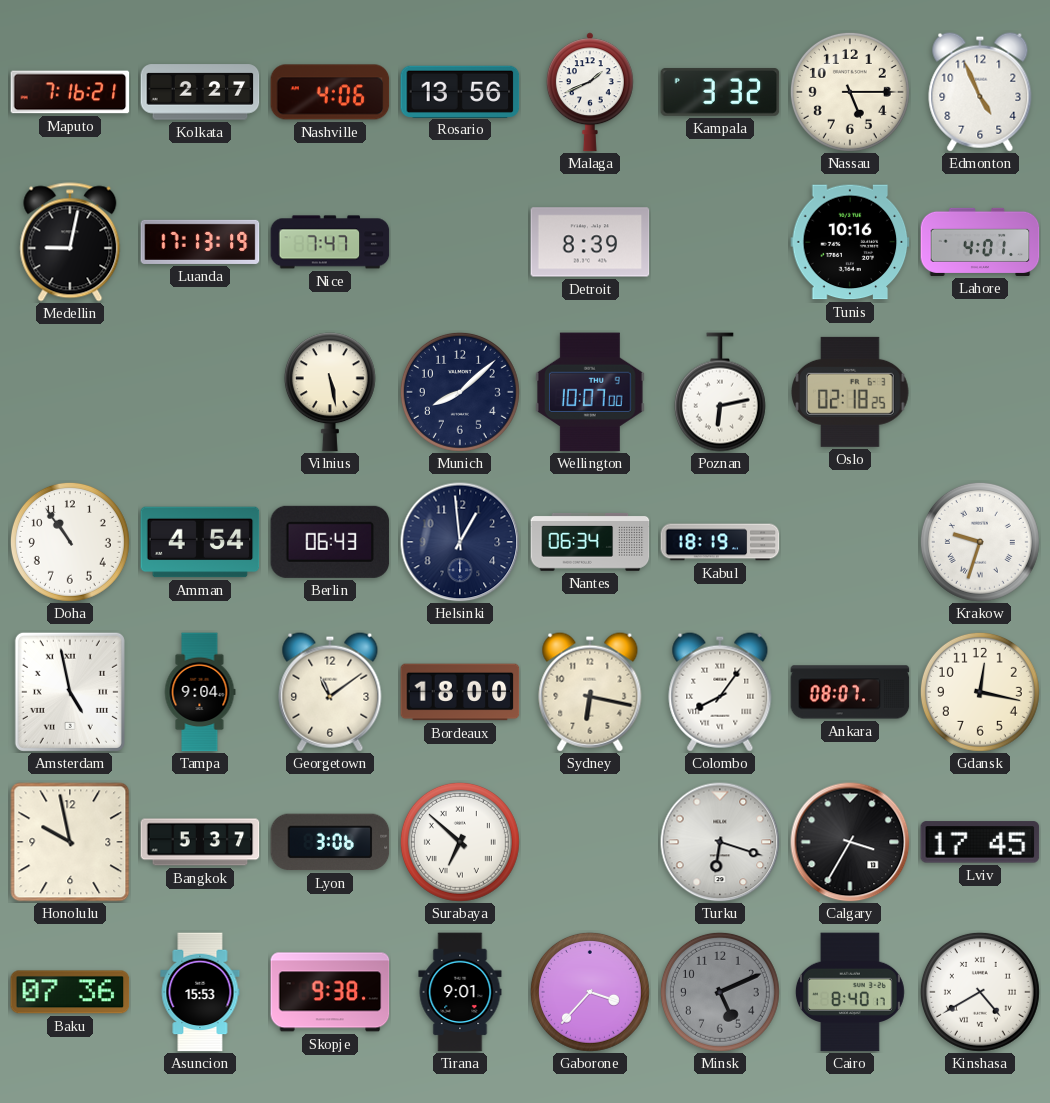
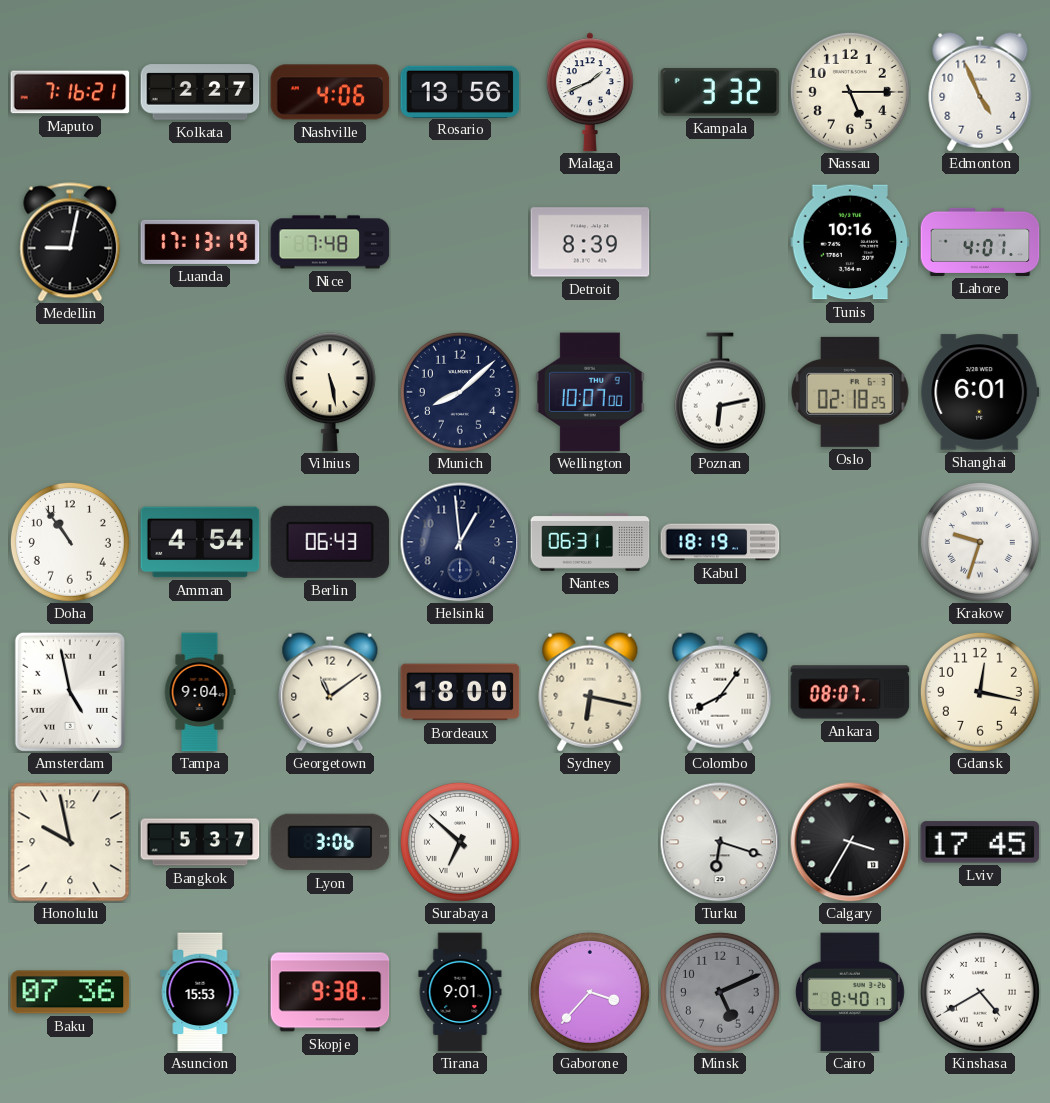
Nice: 7:47 -> 7:48 (330, 242)
Shanghai: none -> 6:01 (980, 392)
Nantes: 06:34 -> 06:31 (590, 542)
